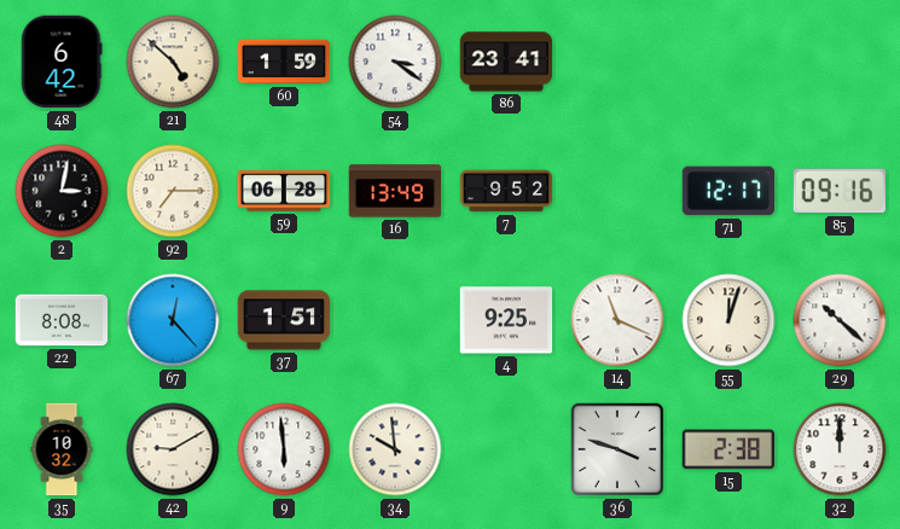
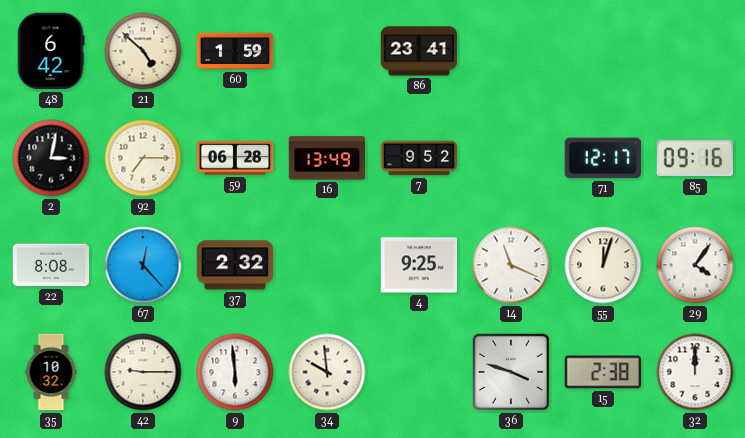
54: 3:21 -> none (395, 62)
37: 1:51 -> 2:32 (235, 265)
29: 10:22 -> 4:06 (695, 265)
42: 9:10 -> 9:15 (143, 372)
